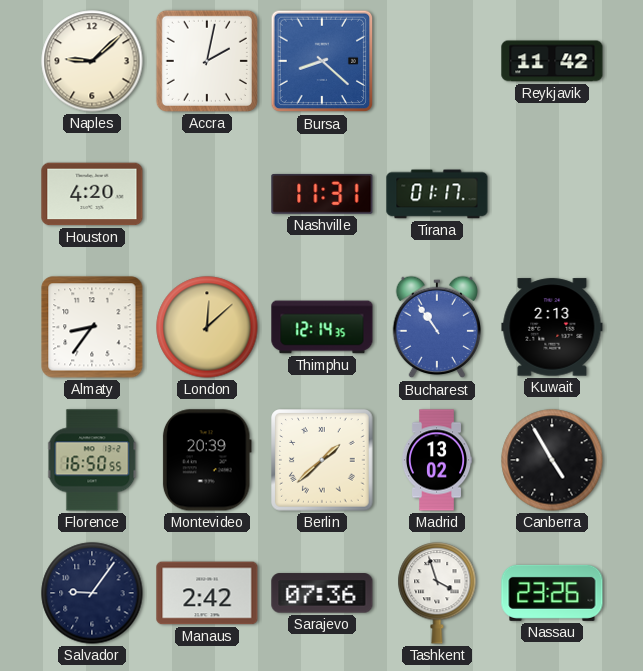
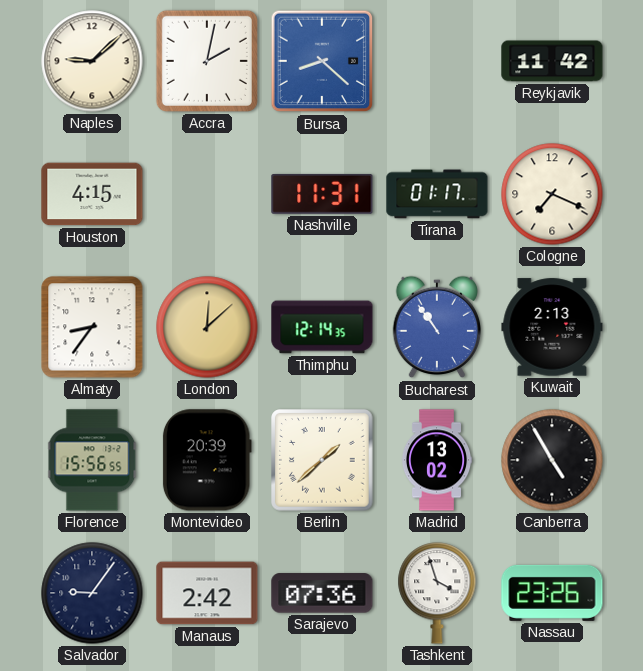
Houston: 4:20 -> 4:15 (92, 194)
Cologne: none -> 7:19 (552, 194)
Florence: 16:50 -> 15:56 (92, 460)
